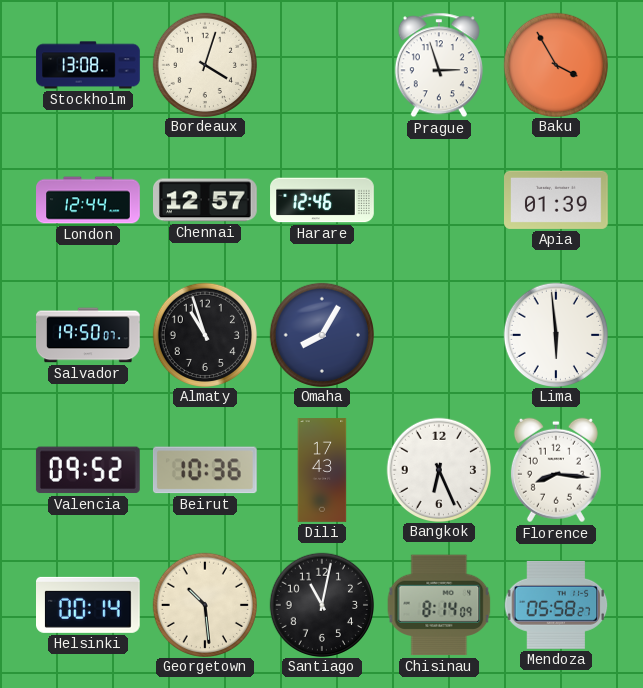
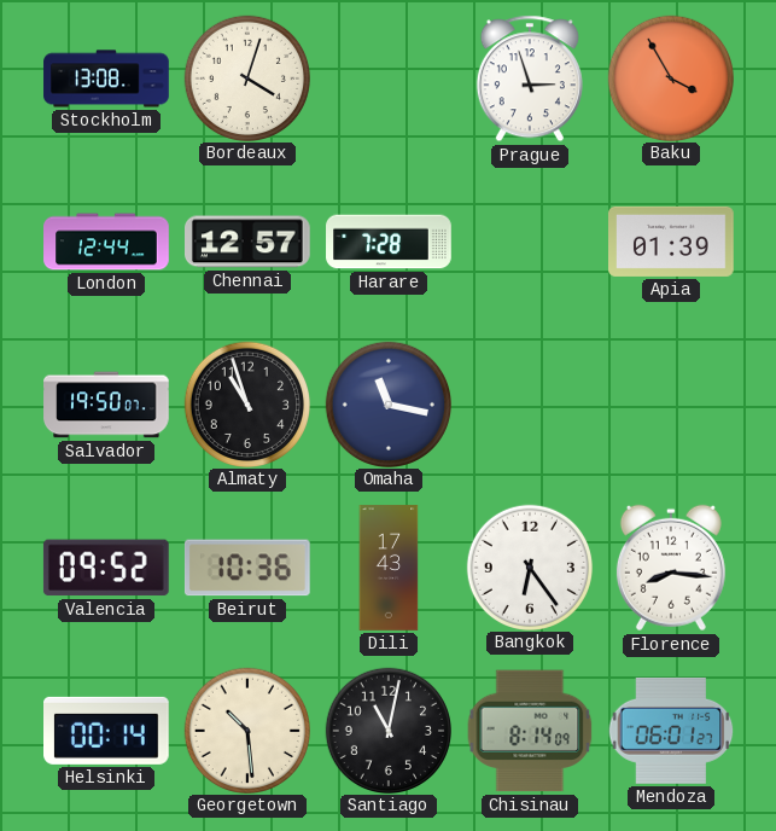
Harare: 12:46 -> 7:28 (389, 242)
Omaha: 8:05 -> 11:17 (387, 403)
Lima: 5:59 -> none (555, 334)
Bangkok: 6:26 -> 6:24 (529, 566)
Mendoza: 05:58 -> 06:01 (671, 731)
